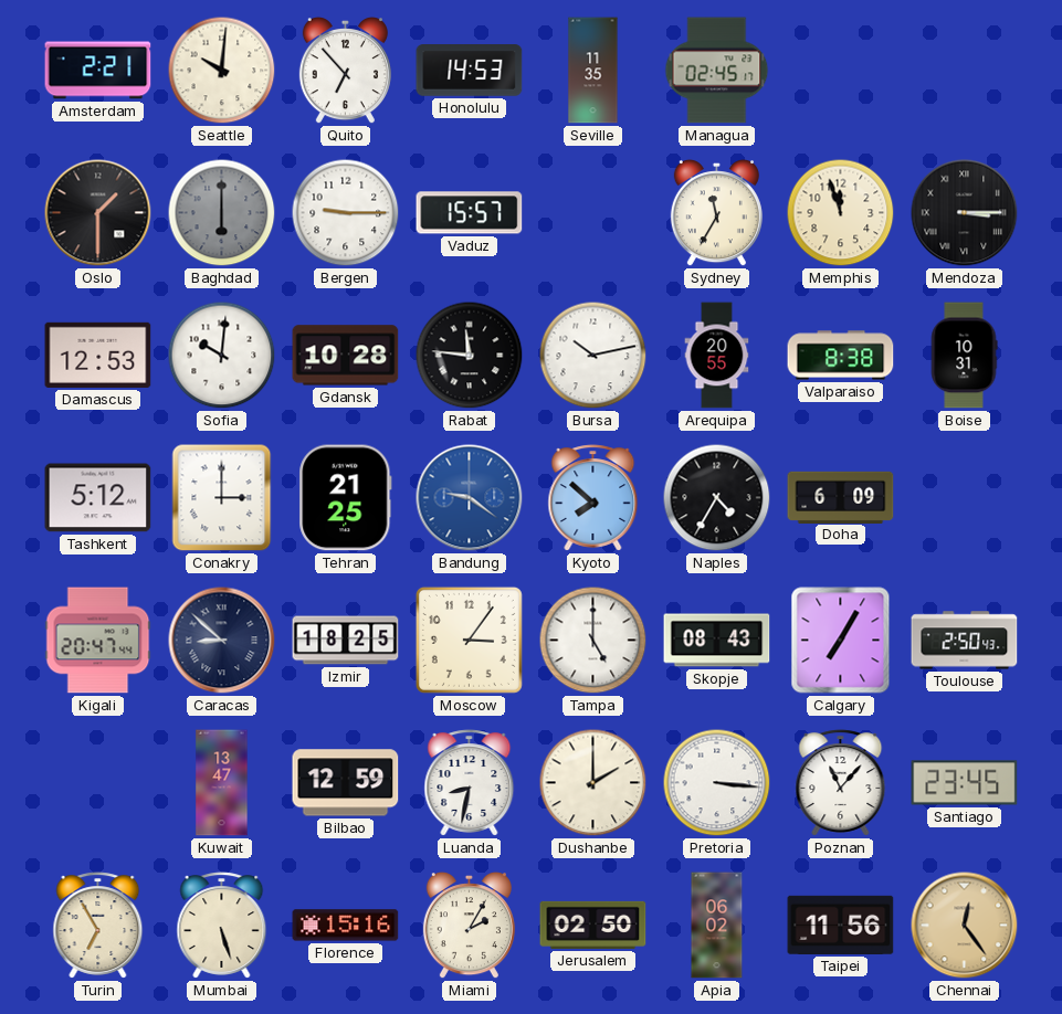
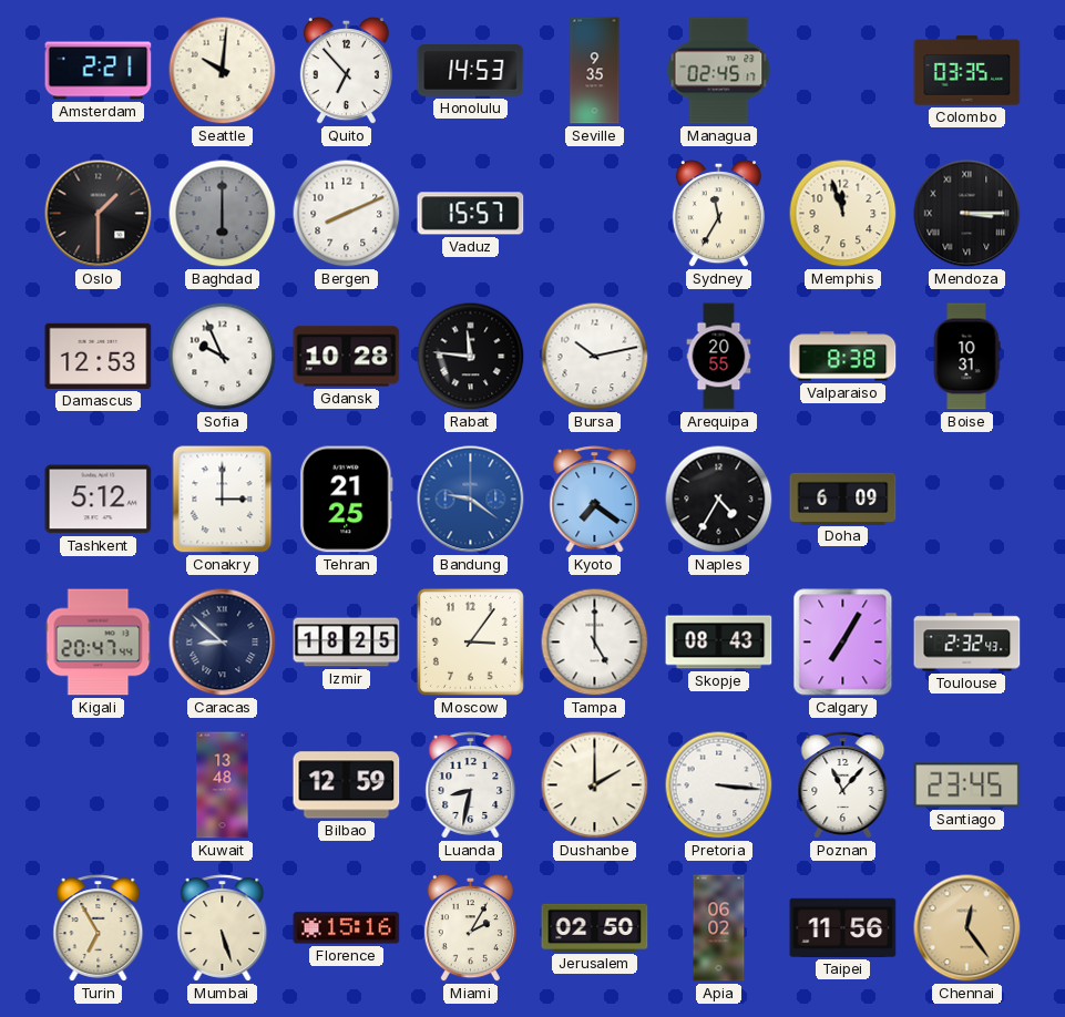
Seville: 11:35 -> 9:35 (595, 71)
Colombo: none -> 03:35 (967, 71)
Bergen: 9:15 -> 8:11 (347, 214)
Sofia: 10:01 -> 9:56 (223, 357)
Kyoto: 7:52 -> 7:21 (595, 500)
Toulouse: 2:50 -> 2:32 (967, 643)
Kuwait: 13:47 -> 13:48 (223, 785)
